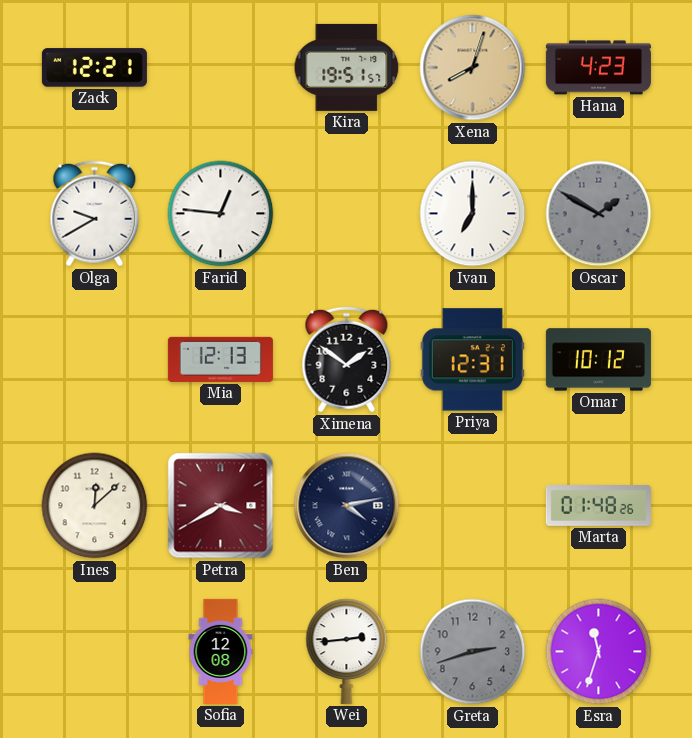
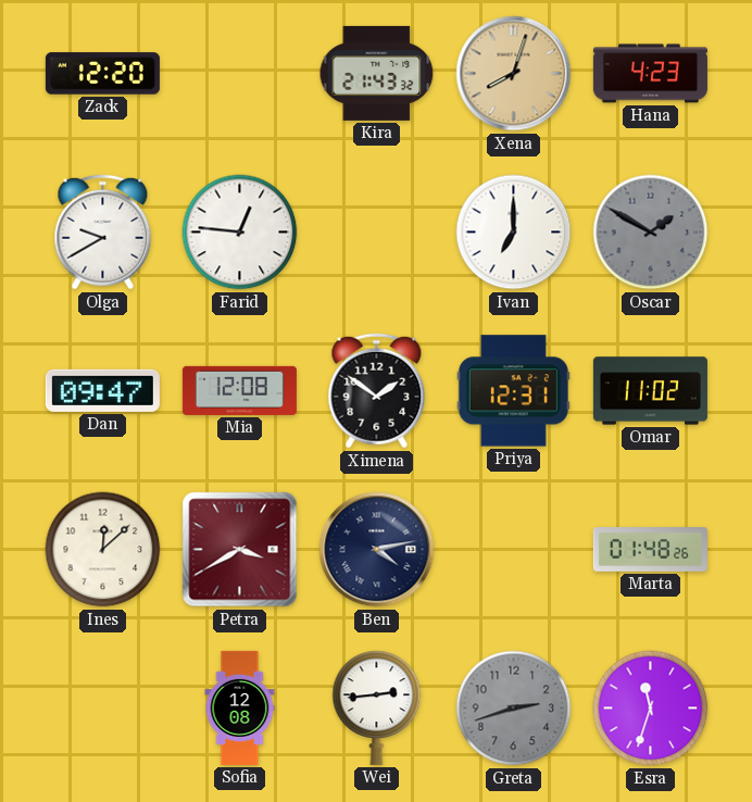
Zack: 12:21 -> 12:20 (102, 74)
Kira: 19:51 -> 21:43 (377, 73)
Dan: none -> 09:47 (102, 390)
Mia: 12:13 -> 12:08 (239, 390)
Omar: 10:12 -> 11:02 (650, 391)
